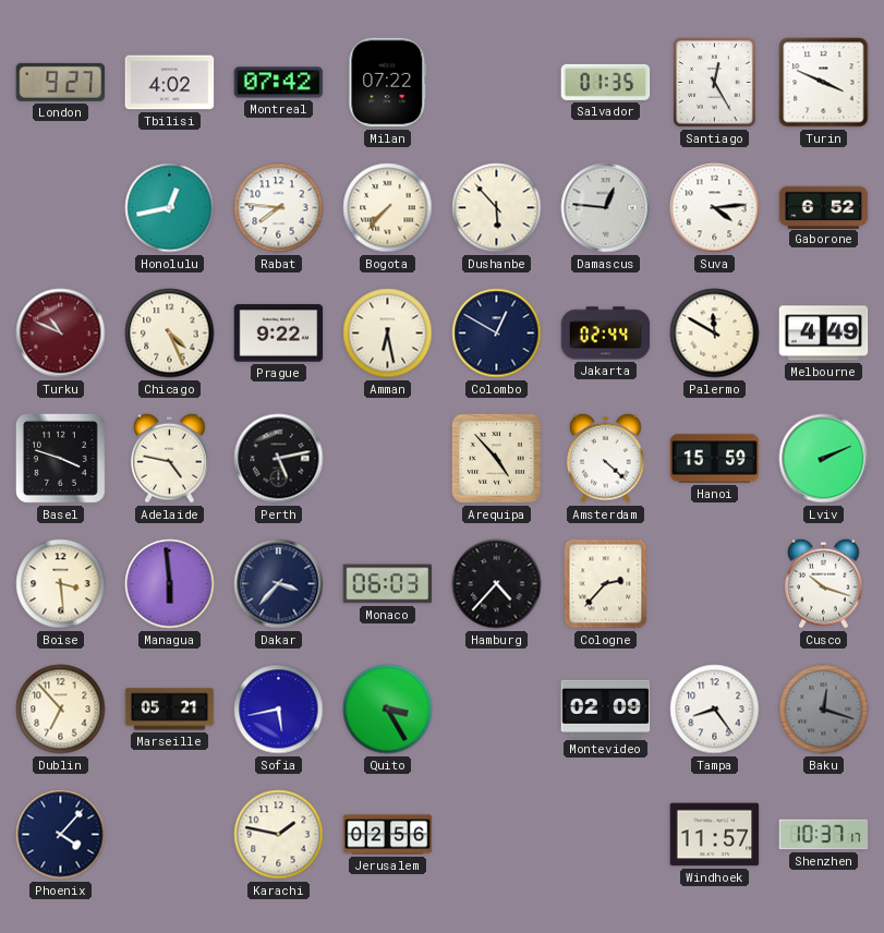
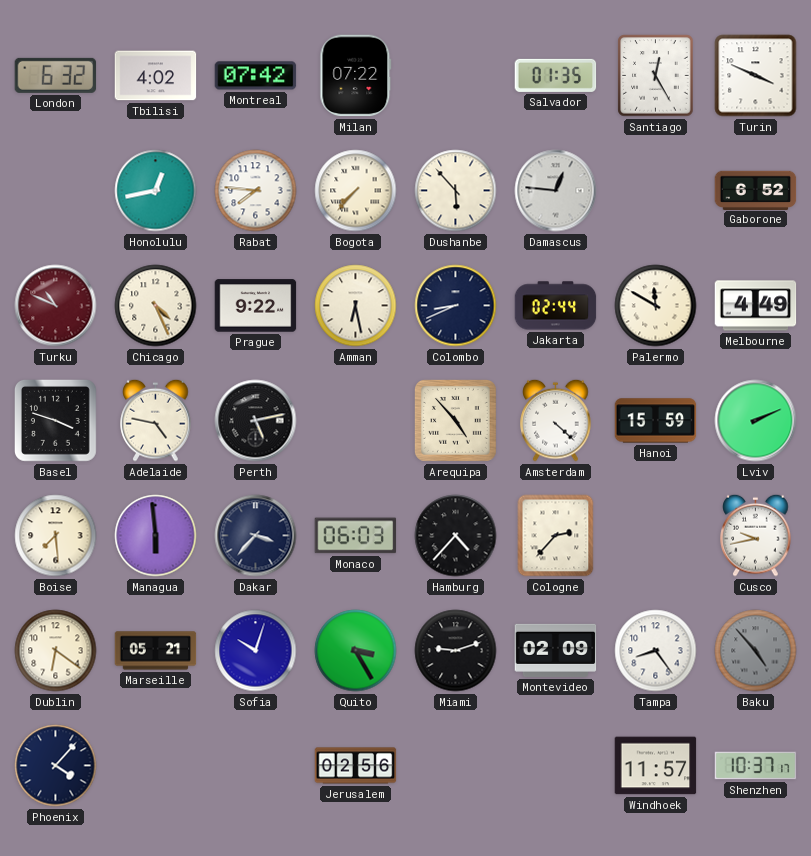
London: 9:27 -> 6:32 (56, 75)
Suva: 4:14 -> none (715, 208)
Colombo: 12:50 -> 8:41 (456, 306)
Boise: 3:29 -> 7:29 (56, 536)
Cusco: 10:18 -> 9:43 (756, 535)
Dublin: 6:53 -> 6:21 (56, 651)
Sofia: 5:43 -> 10:03 (256, 651)
Miami: none -> 9:12 (456, 651)
Baku: 12:18 -> 4:53 (756, 651)
Karachi: 1:47 -> none (279, 835)
